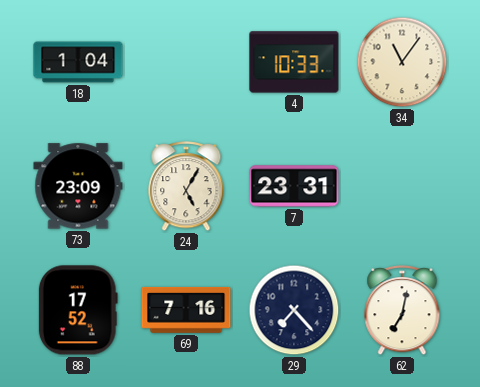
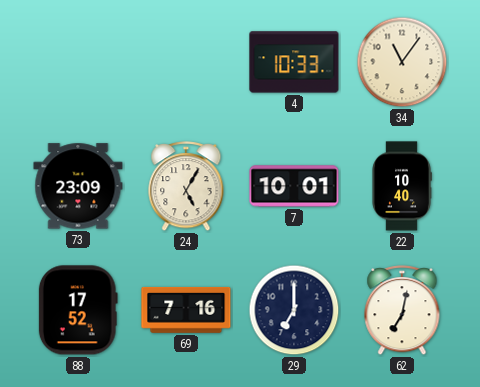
18: 1:04 -> none (78, 62)
7: 23:31 -> 10:01 (294, 186)
22: none -> 10:40 (402, 186)
29: 7:23 -> 7:00 (294, 310)
